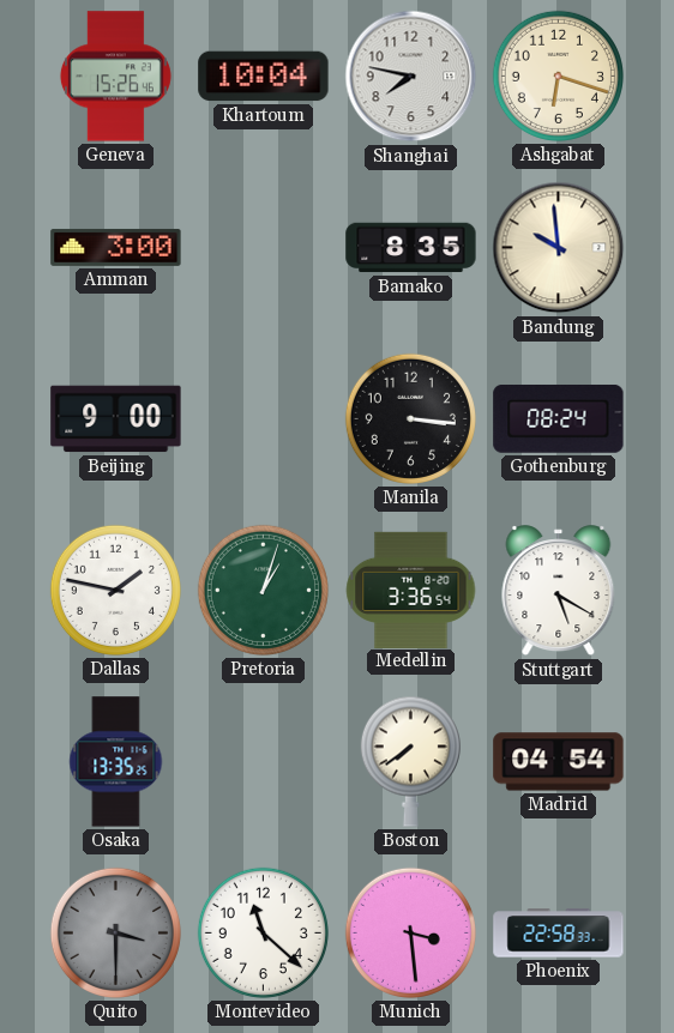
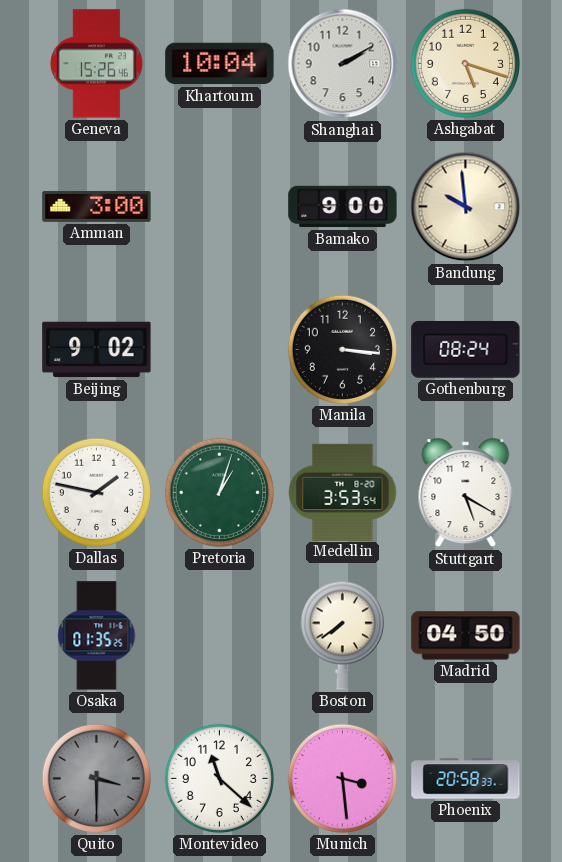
Shanghai: 7:47 -> 2:10 (343, 64)
Ashgabat: 6:18 -> 5:18 (465, 63)
Bamako: 8:35 -> 9:00 (343, 207)
Beijing: 9:00 -> 9:02 (97, 350)
Medellin: 3:36 -> 3:53 (343, 492)
Osaka: 13:35 -> 01:35 (97, 636)
Madrid: 04:54 -> 04:50 (466, 636)
Phoenix: 22:58 -> 20:58 (466, 779)
